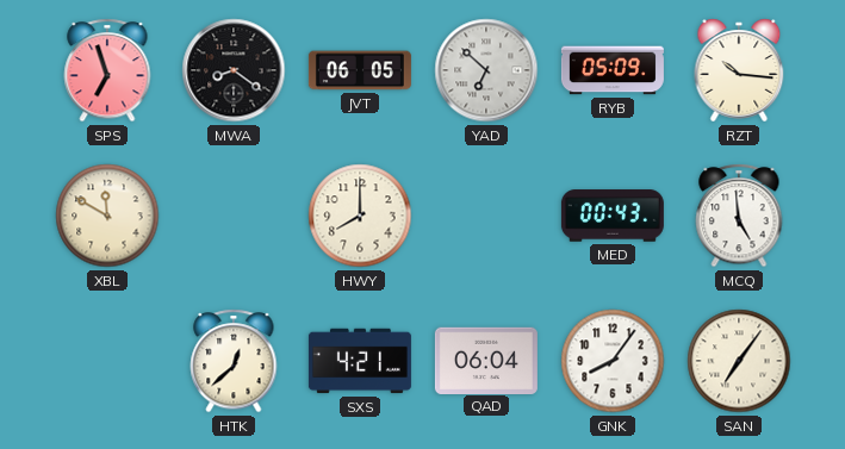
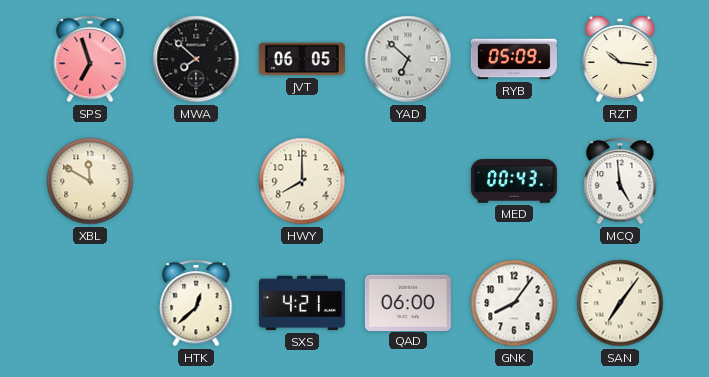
MWA: 8:21 -> 7:52 (196, 59)
QAD: 06:04 -> 06:00 (408, 302)
